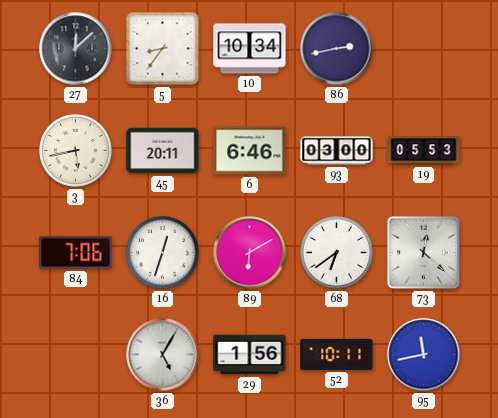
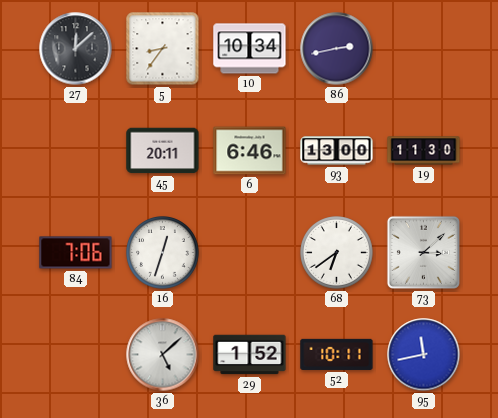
3: 5:43 -> none (76, 151)
93: 03:00 -> 13:00 (337, 151)
19: 05:53 -> 11:30 (424, 151)
89: 6:10 -> none (250, 253)
73: 12:22 -> 3:08 (423, 252)
36: 5:05 -> 5:08 (163, 355)
29: 1:56 -> 1:52 (250, 355)
